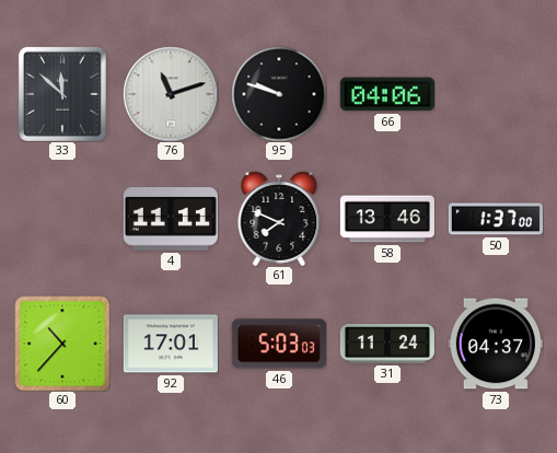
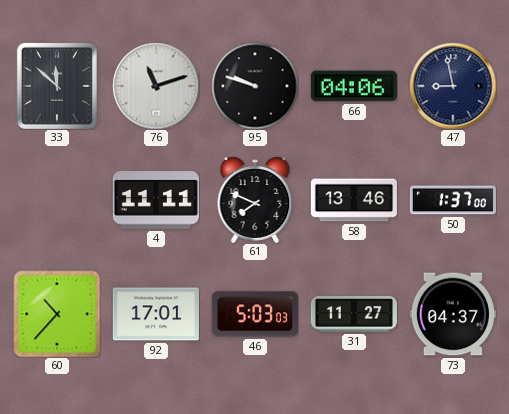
47: none -> 8:58 (453, 86)
31: 11:24 -> 11:27 (354, 314)
